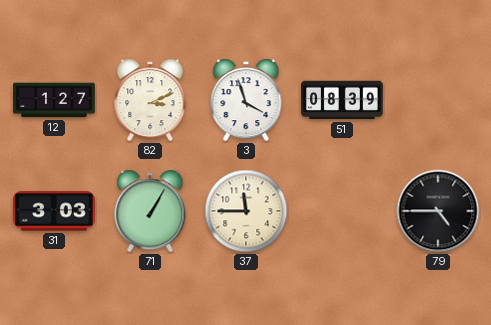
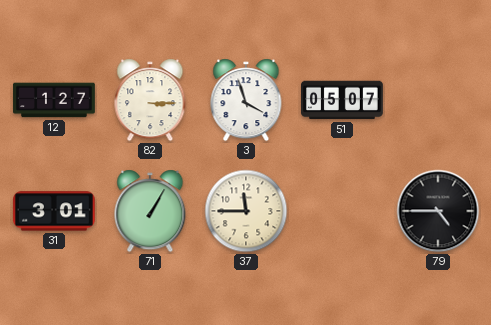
82: 3:11 -> 3:15 (150, 100)
51: 08:39 -> 05:07 (343, 100)
31: 3:03 -> 3:01 (54, 211)
